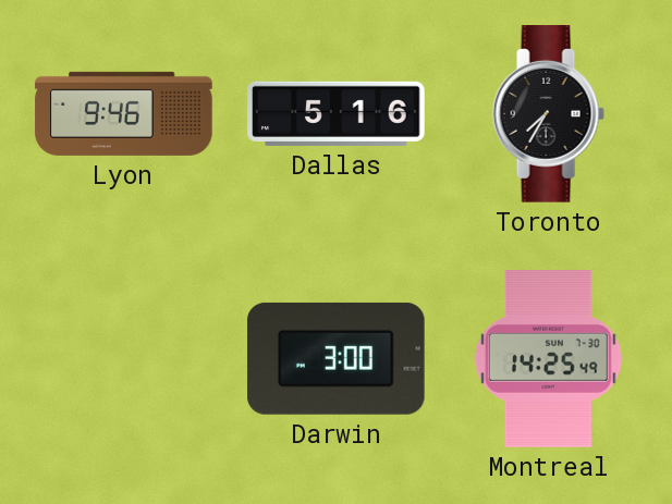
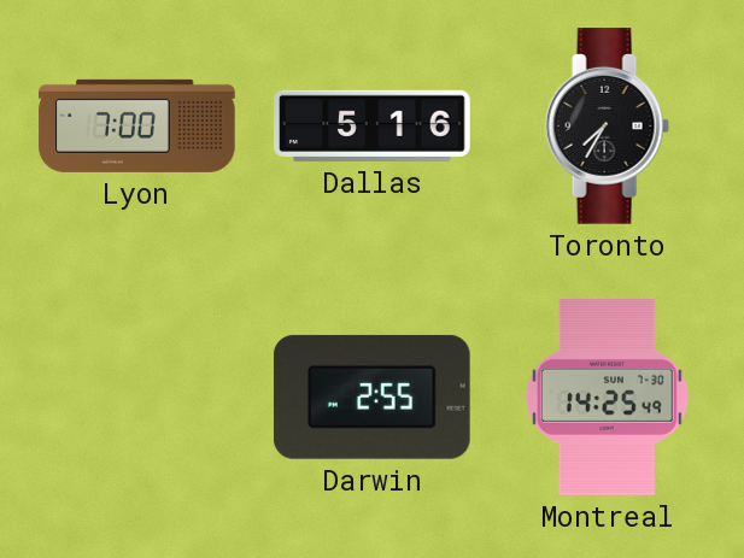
Lyon: 9:46 -> 7:00 (137, 125)
Darwin: 3:00 -> 2:55 (371, 397)
